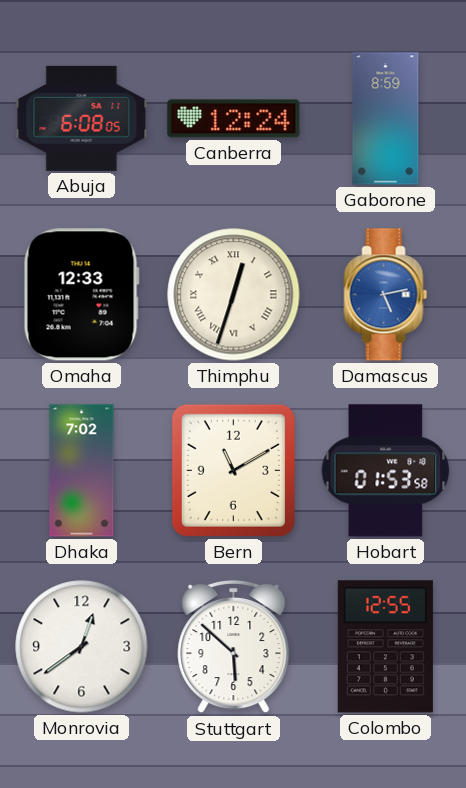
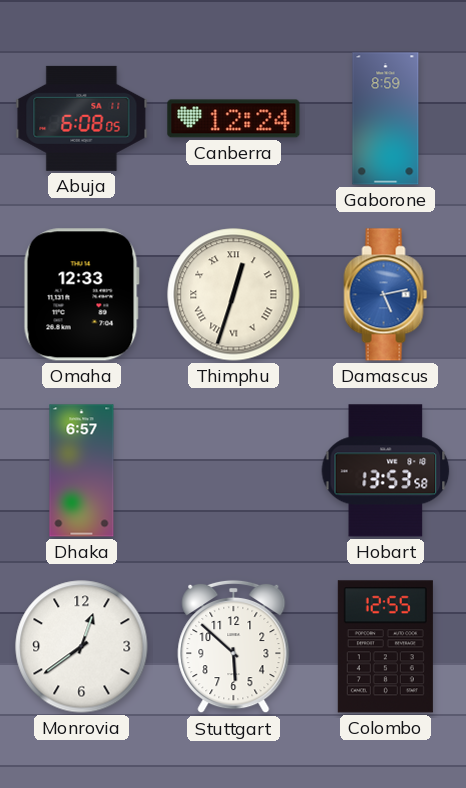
Dhaka: 7:02 -> 6:57 (82, 471)
Bern: 11:10 -> none (233, 470)
Hobart: 01:53 -> 13:53 (386, 471)
